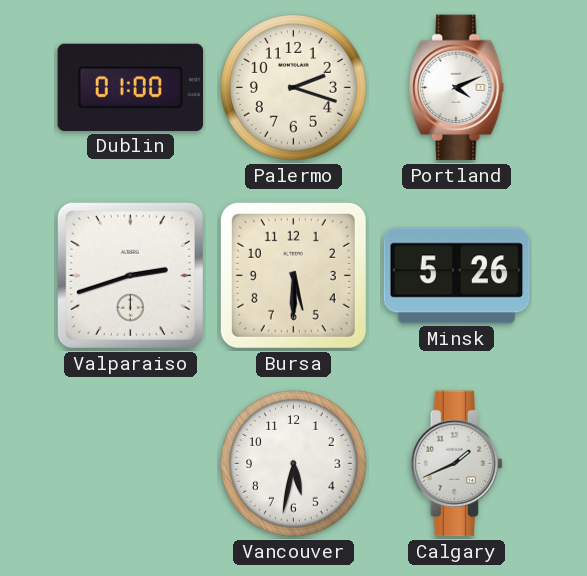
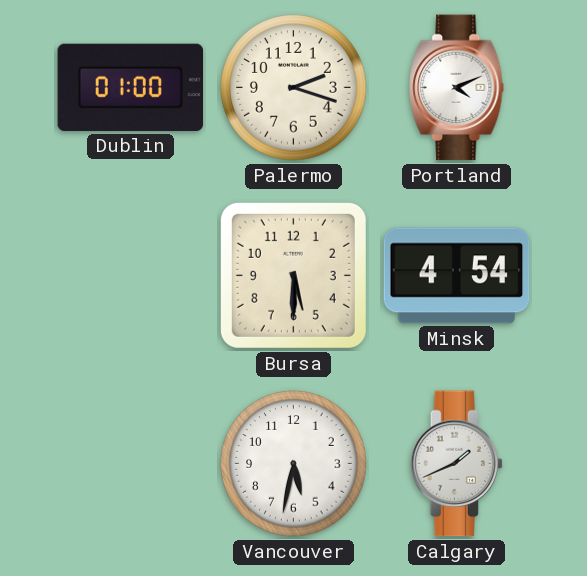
Valparaiso: 2:42 -> none (130, 275)
Minsk: 5:26 -> 4:54 (457, 276)
